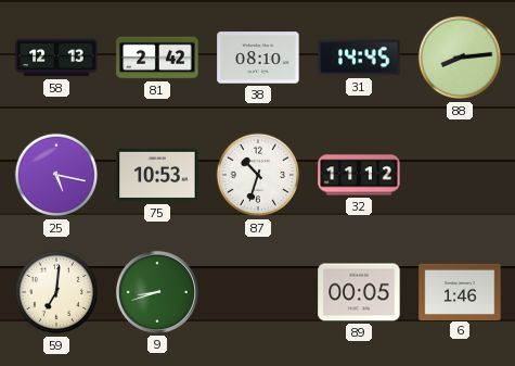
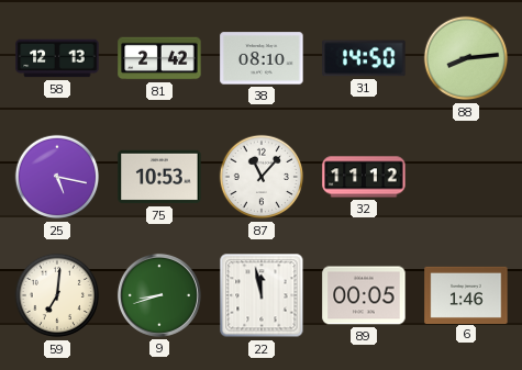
31: 14:45 -> 14:50 (364, 58)
87: 10:33 -> 11:07 (262, 177)
22: none -> 11:58 (262, 295)
